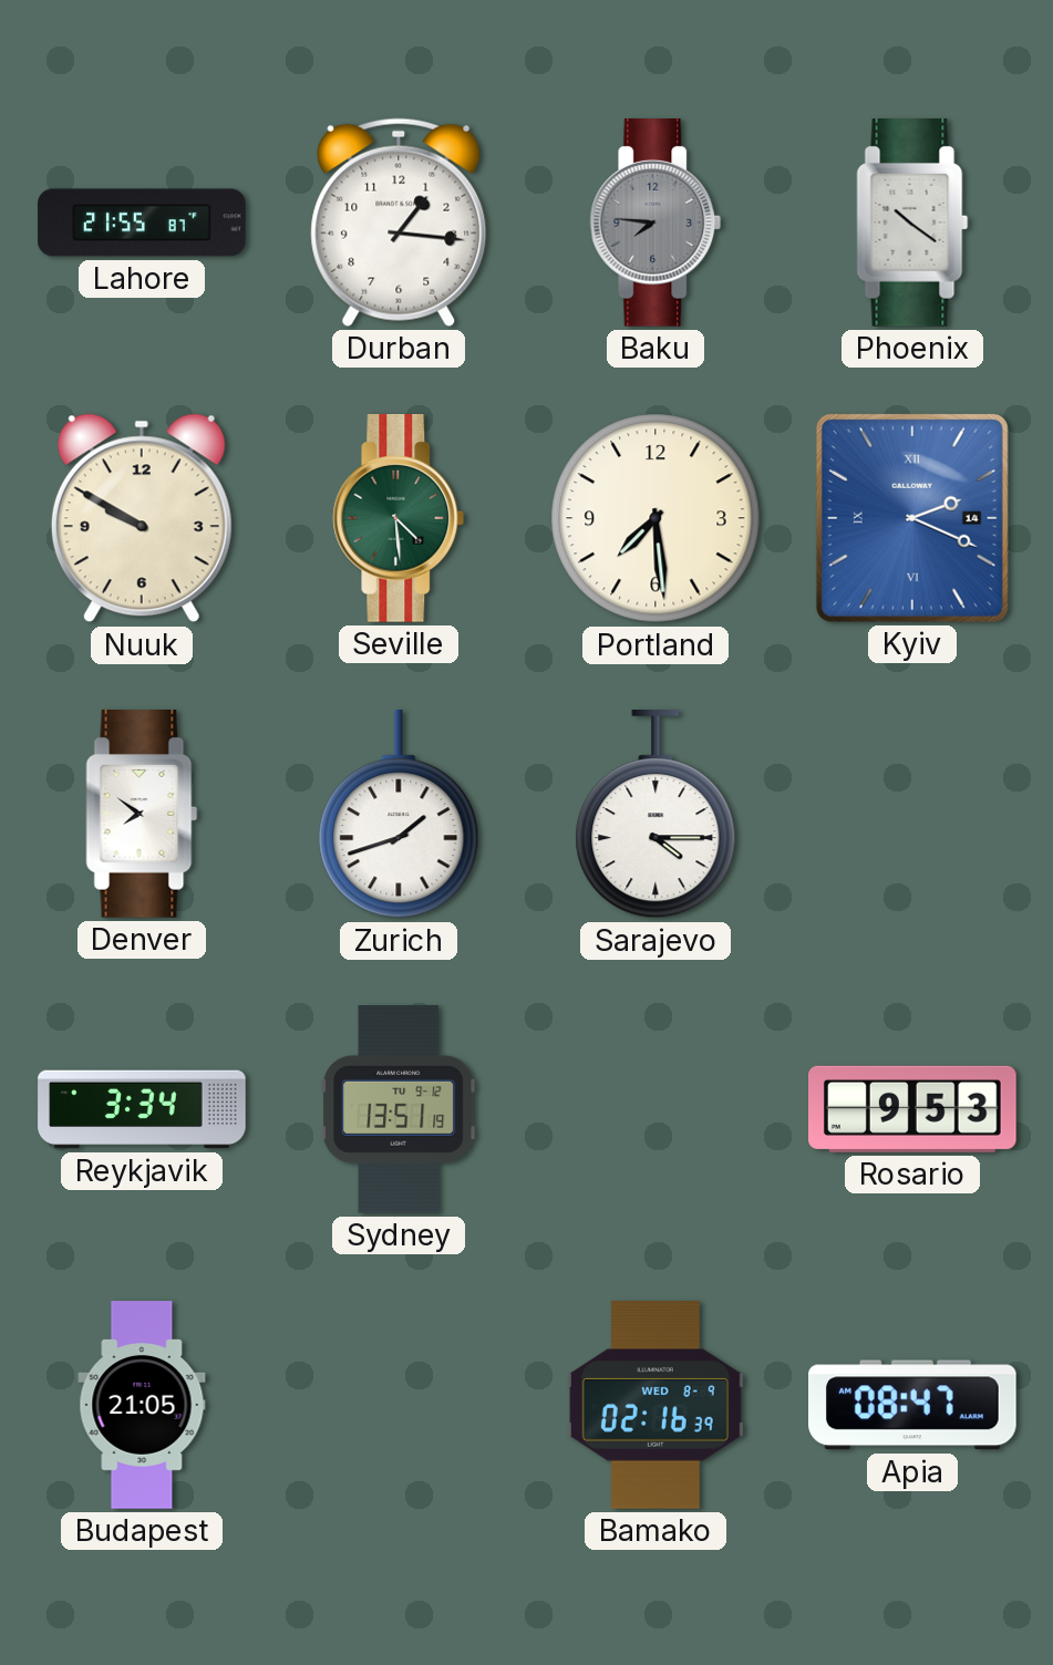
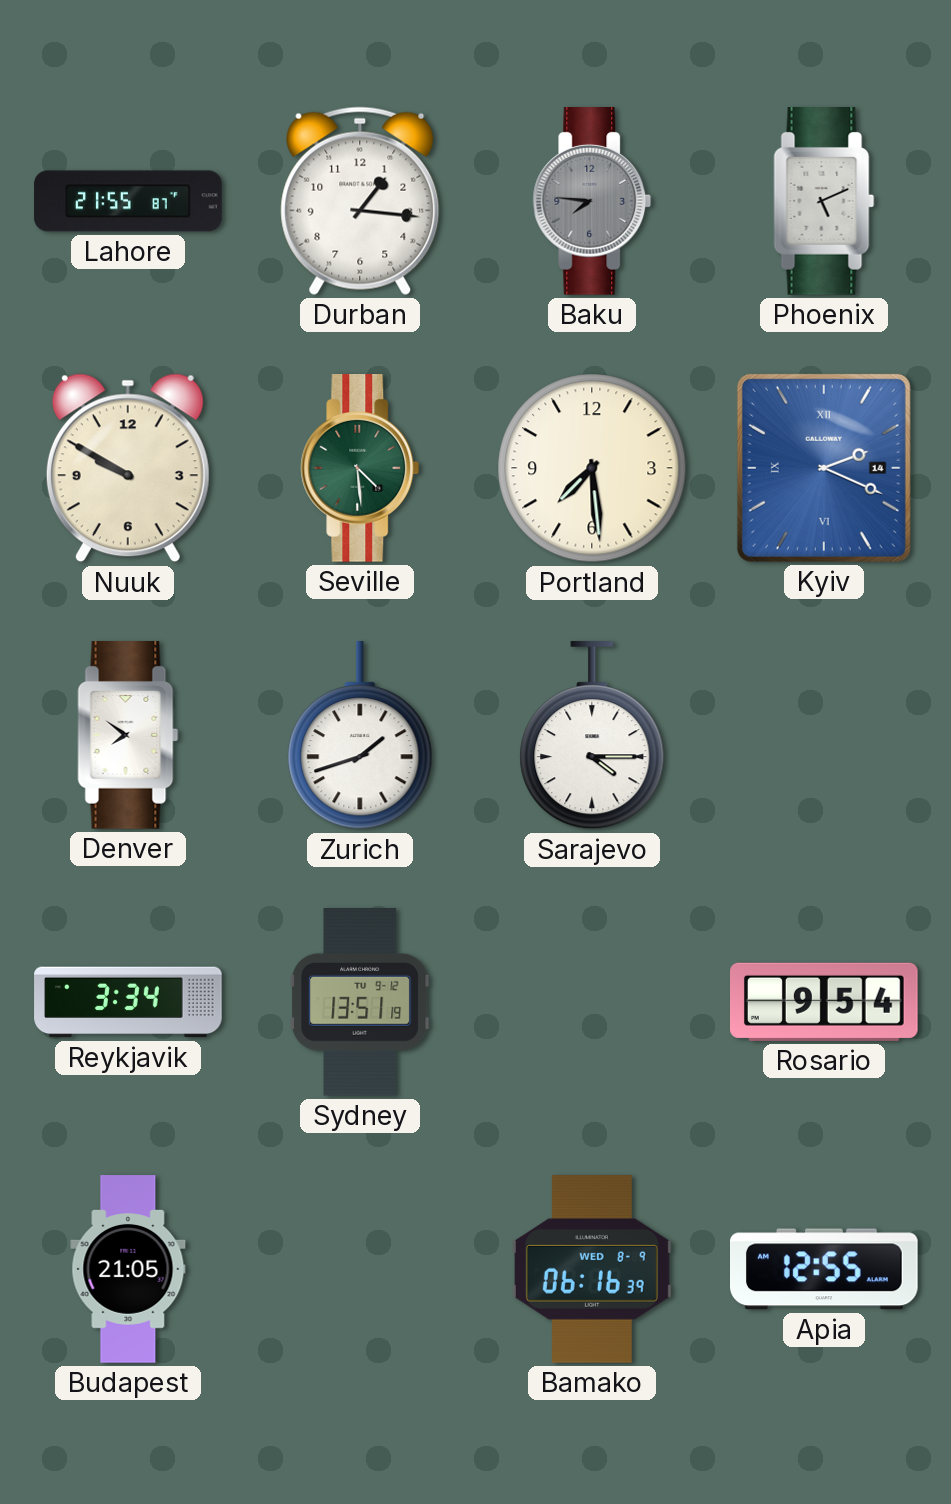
Phoenix: 10:21 -> 5:11 (824, 202)
Rosario: 9:53 -> 9:54 (825, 1002)
Bamako: 02:16 -> 06:16 (592, 1270)
Apia: 08:47 -> 12:55 (825, 1269)
